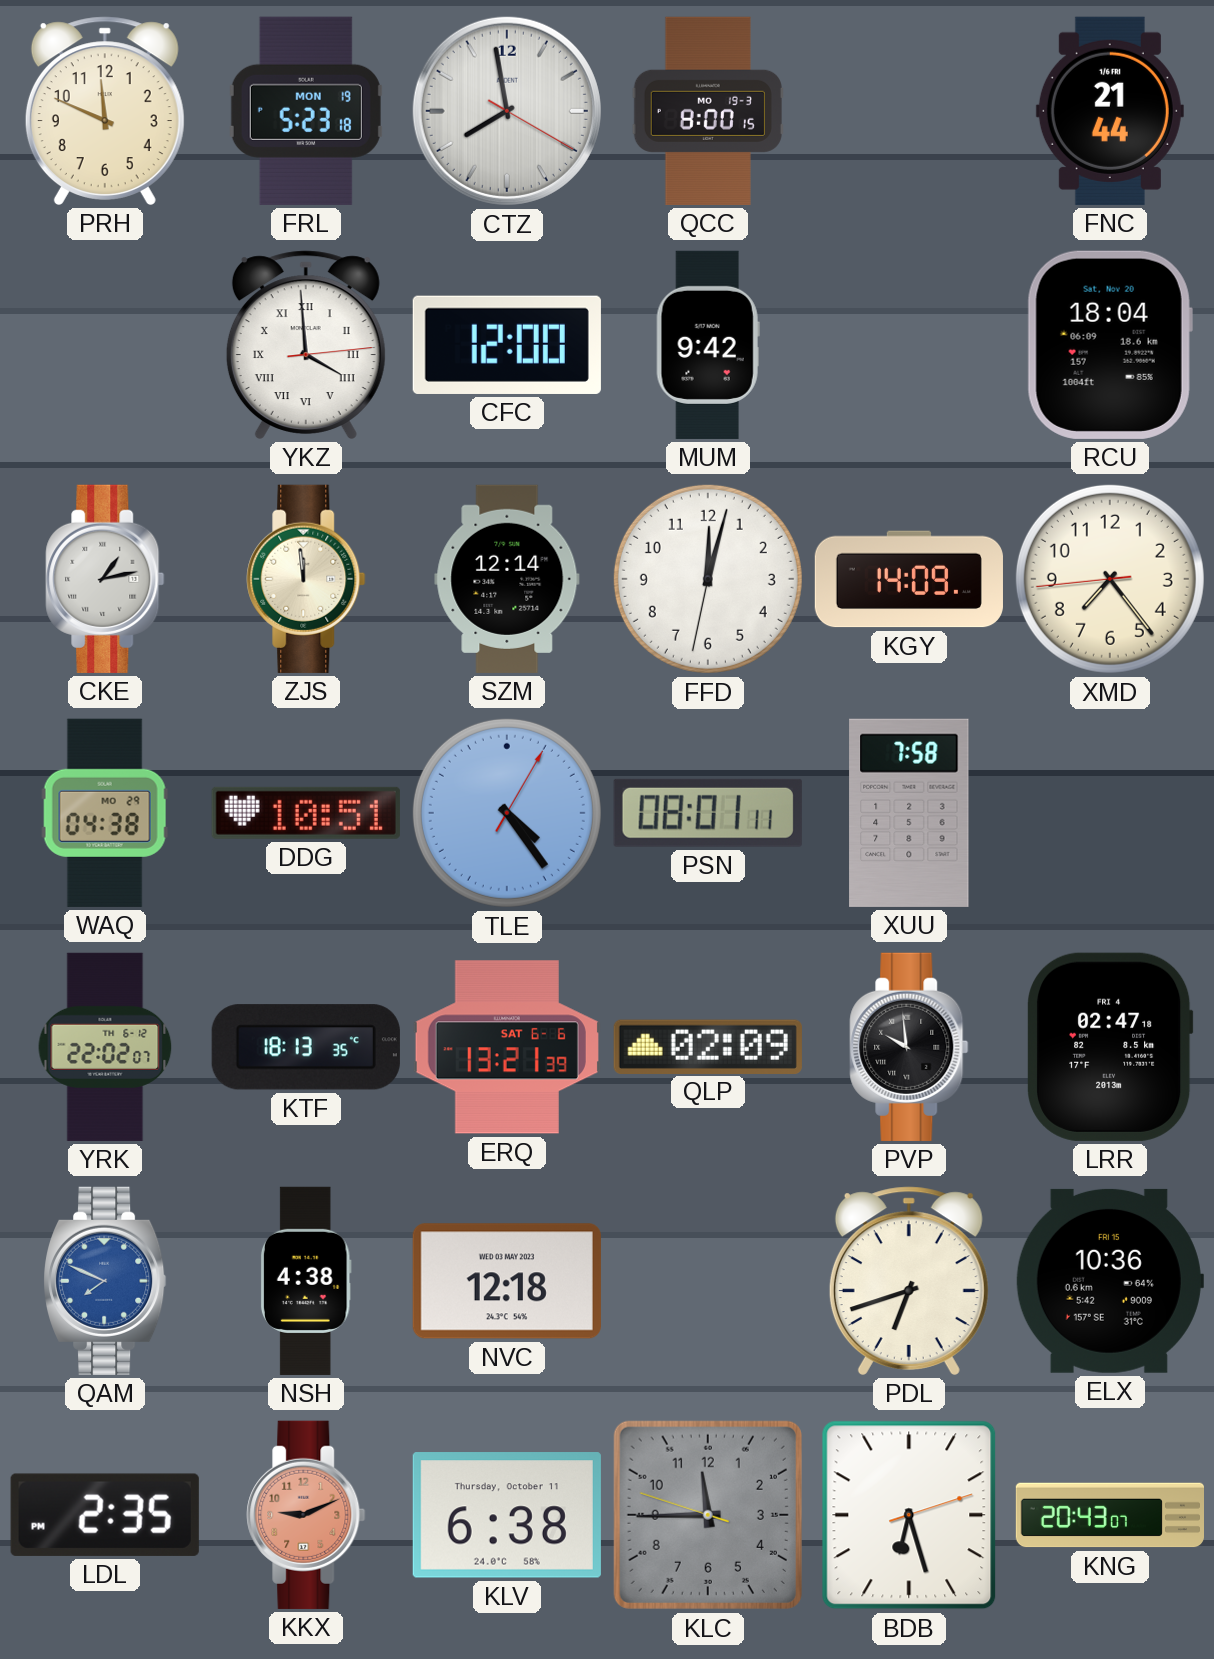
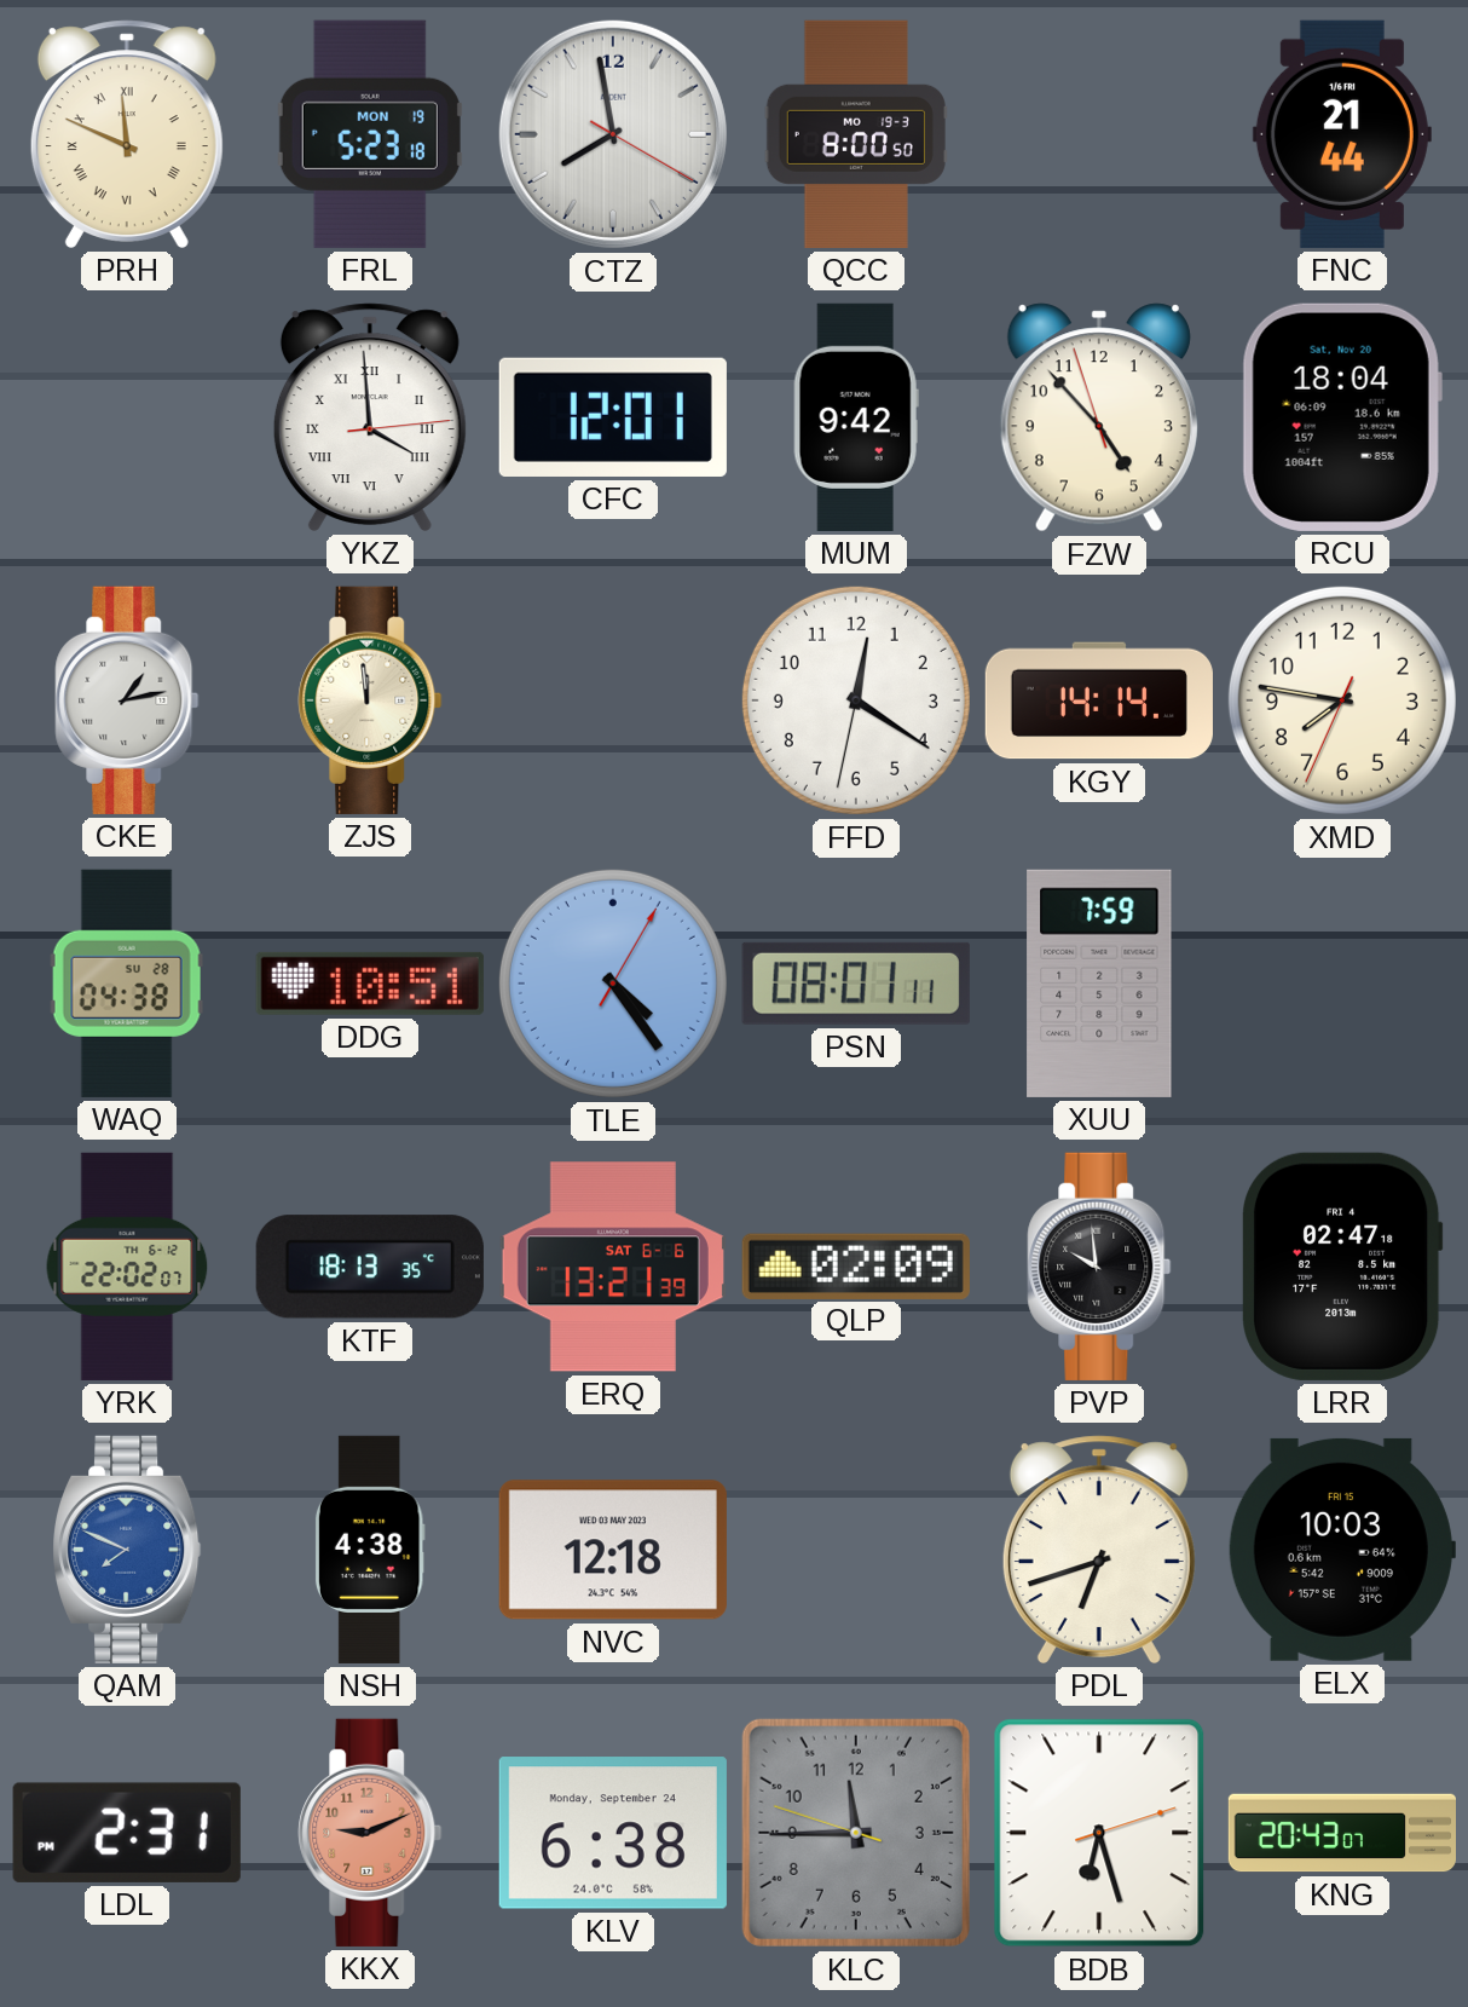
PRH numerals: Arabic -> Roman (127, 134)
QCC: 8:00:15 -> 8:00:50 (856, 134)
CFC: 12:00 -> 12:01 (613, 417)
FZW: none -> 4:52 (1099, 417)
SZM: 12:14 -> none (507, 579)
FFD: 12:02 -> 12:20 (856, 700)
KGY: 14:09 -> 14:14 (1099, 700)
XMD: 7:23 -> 7:46 (1342, 700)
WAQ date: MO 29 -> SU 28 (127, 984)
XUU: 7:58 -> 7:59 (1099, 984)
ELX: 10:36 -> 10:03 (1342, 1550)
LDL: 2:35 -> 2:31 (127, 1833)
KLV date: Thursday, October 11 -> Monday, September 24 (613, 1833)
